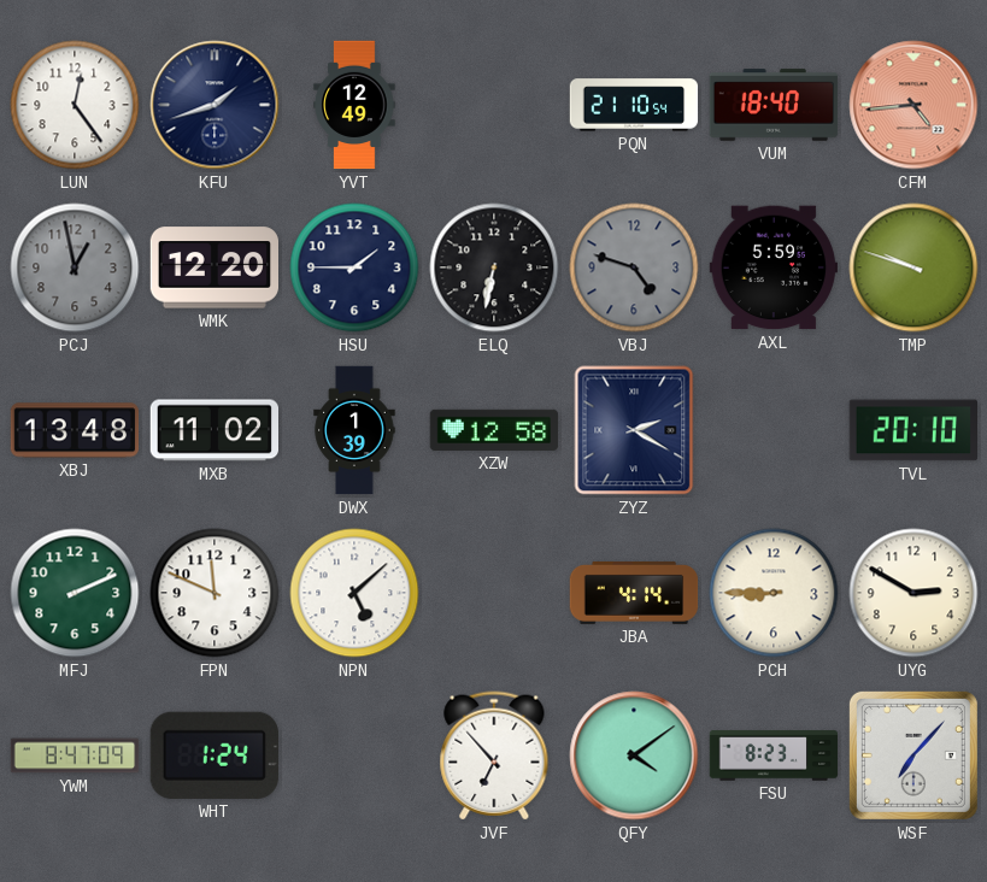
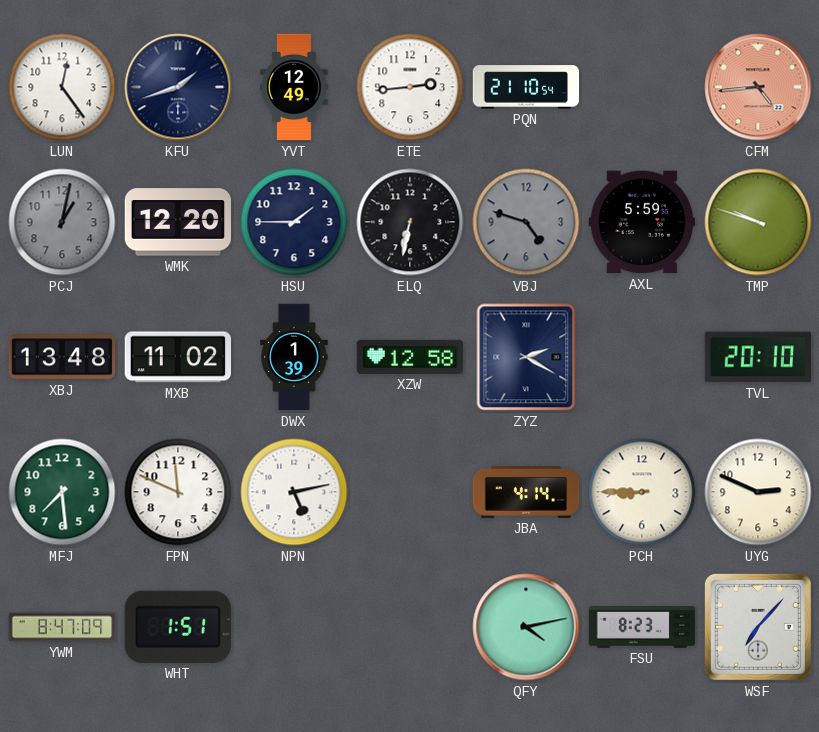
ETE: none -> 2:44 (410, 87)
VUM: 18:40 -> none (774, 105)
PCJ: 12:58 -> 1:02 (62, 222)
MFJ: 2:11 -> 7:29 (62, 492)
NPN: 5:08 -> 5:13 (294, 492)
UYG: 2:50 -> 2:49 (758, 492)
WHT: 1:24 -> 1:51 (178, 627)
JVF: 6:53 -> none (494, 755)
QFY: 4:09 -> 4:13 (526, 627)
